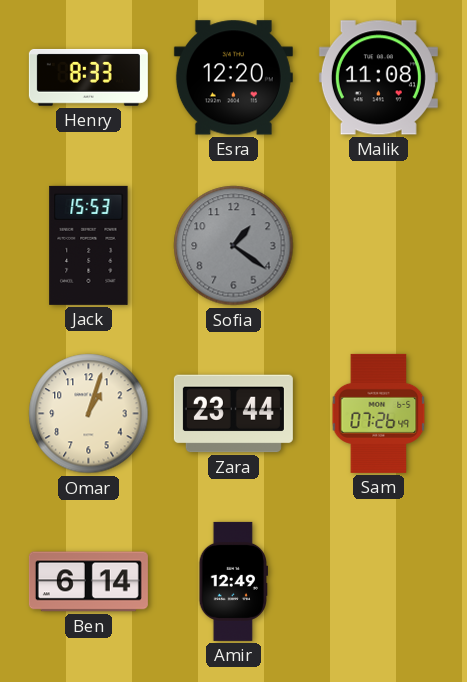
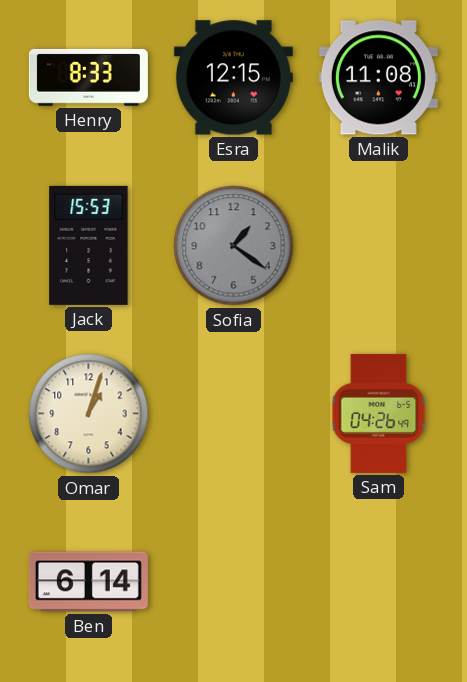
Esra: 12:20 -> 12:15 (233, 78)
Zara: 23:44 -> none (233, 414)
Sam: 07:26 -> 04:26 (379, 413)
Amir: 12:49 -> none (233, 581)
